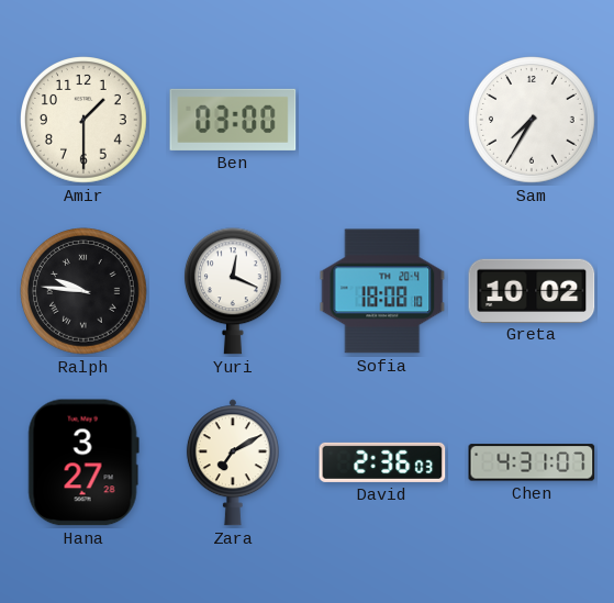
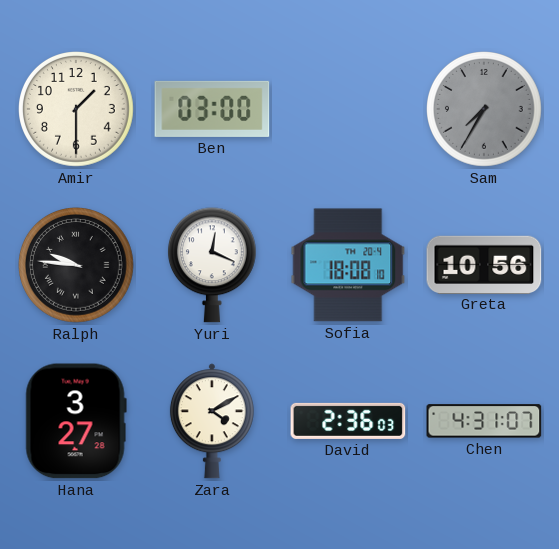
Sam dial: white -> grey (485, 110)
Greta: 10:02 -> 10:56 (484, 264)
Zara: 7:10 -> 4:10 (212, 421)
